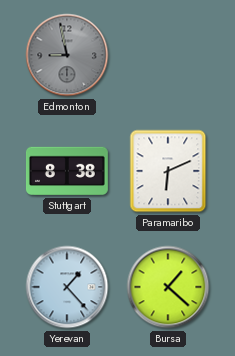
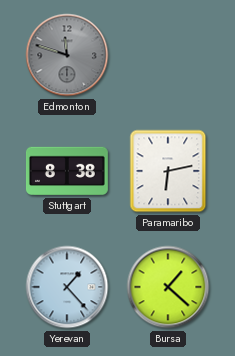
Edmonton: 8:58 -> 11:48 (67, 55)
Paramaribo: 6:11 -> 6:13 (168, 171)
